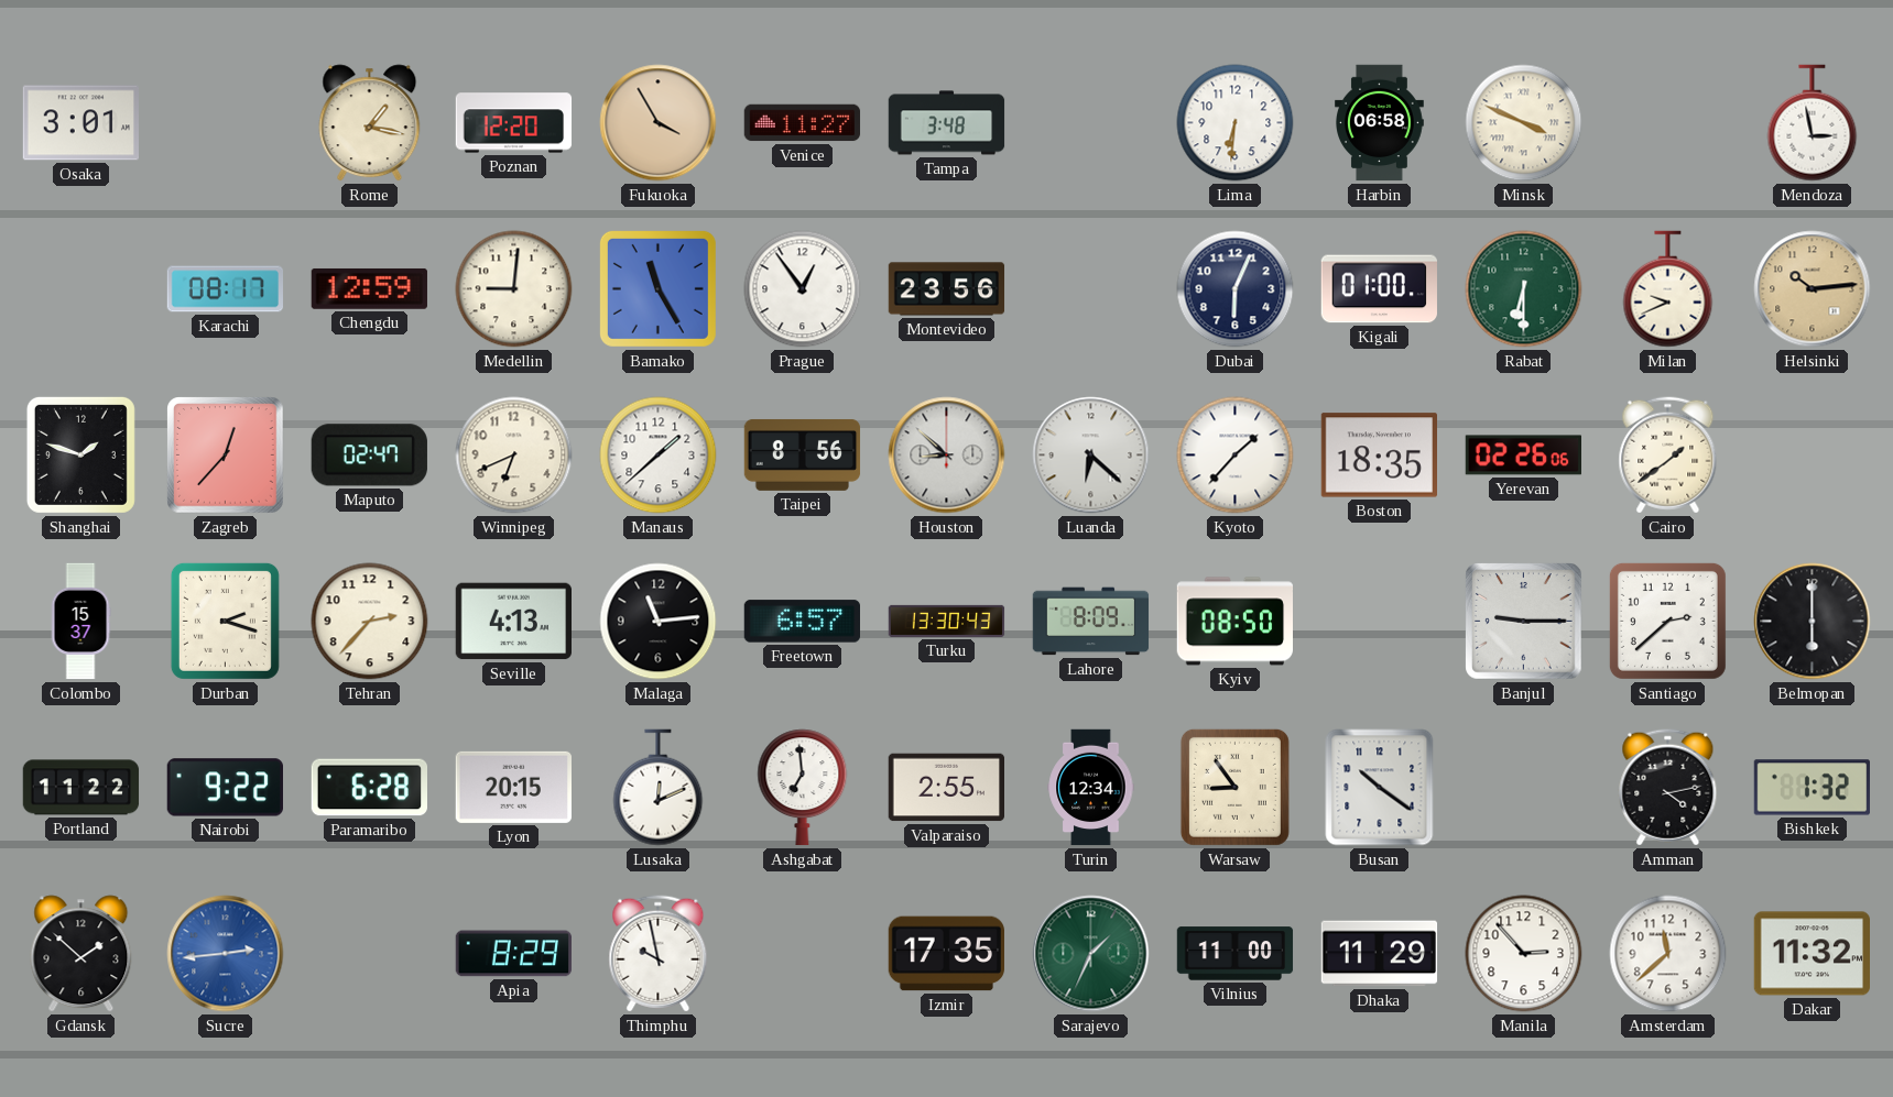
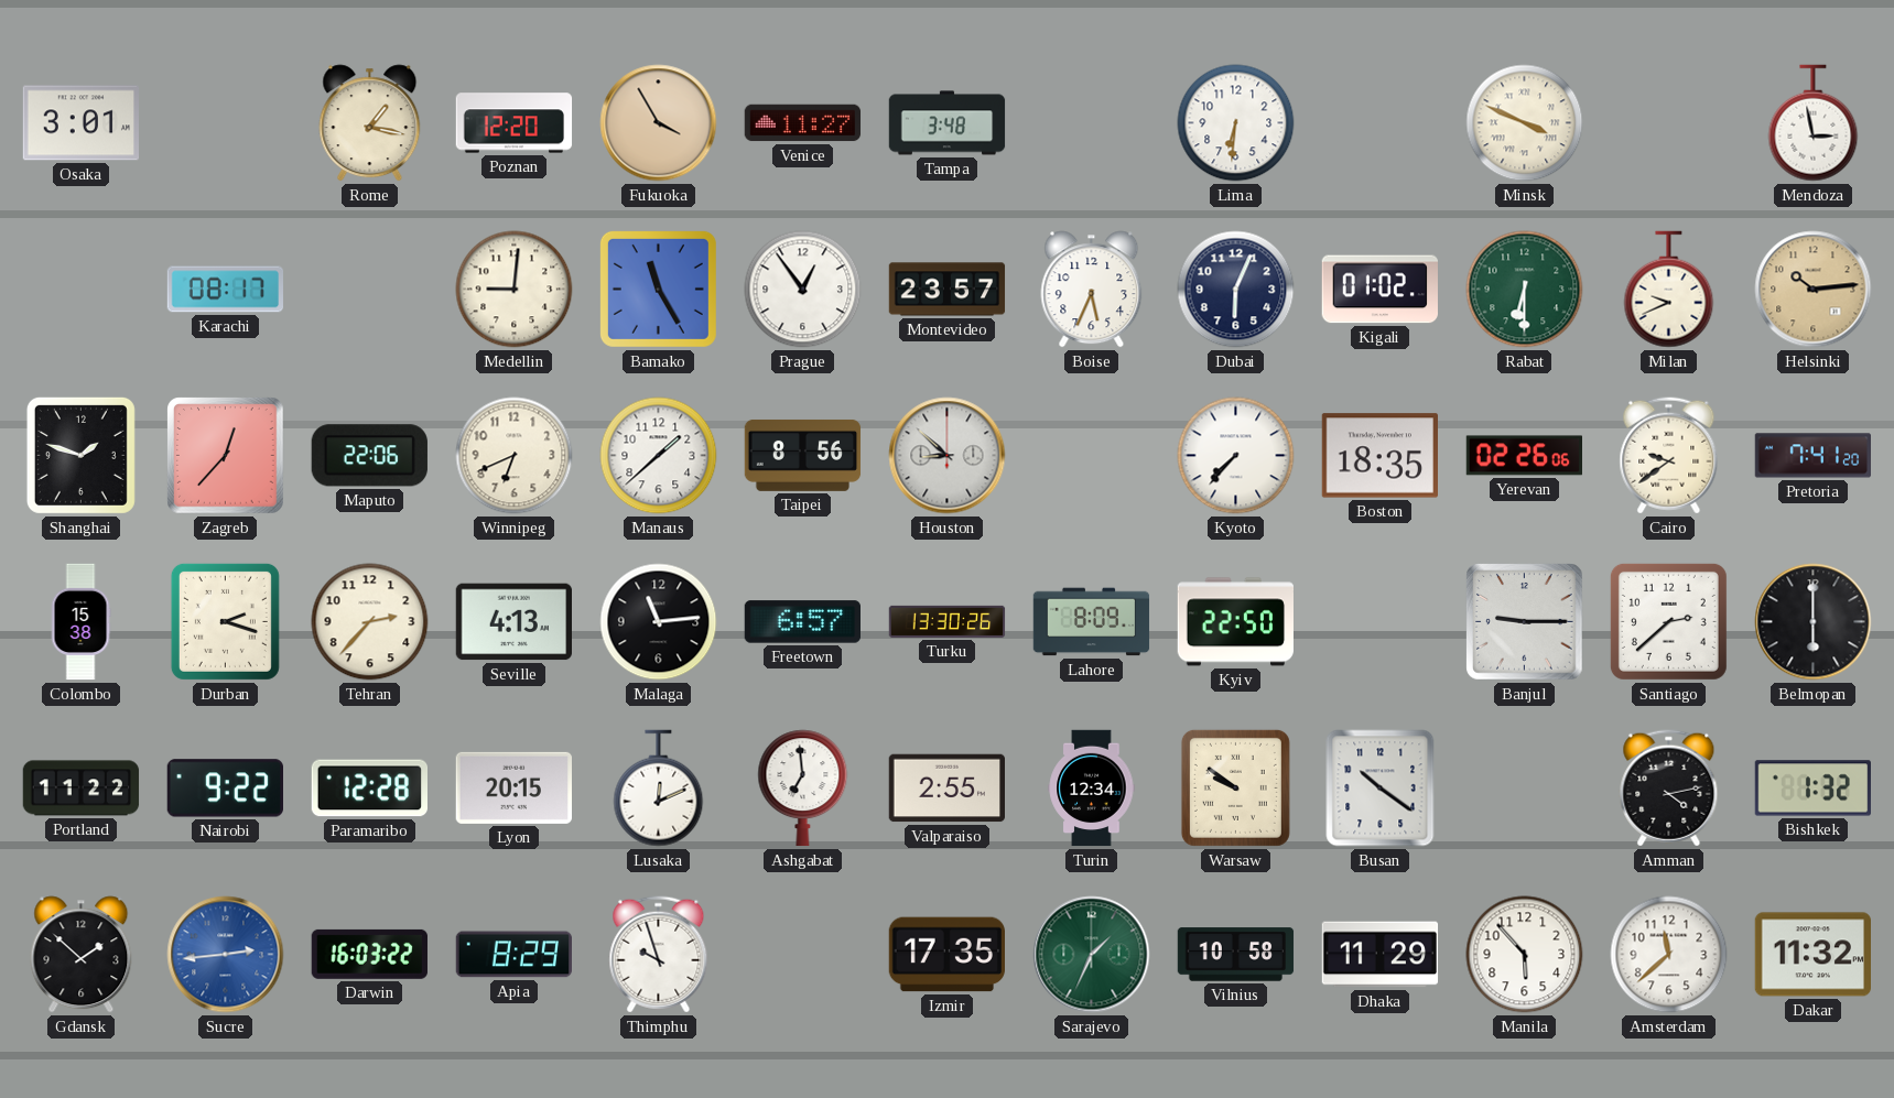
Harbin: 06:58 -> none (1380, 123)
Chengdu: 12:59 -> none (369, 288)
Montevideo: 23:56 -> 23:57 (948, 290)
Boise: none -> 5:34 (1092, 290)
Kigali: 01:00 -> 01:02 (1379, 290)
Maputo: 02:47 -> 22:06 (369, 456)
Luanda: 6:22 -> none (1091, 456)
Kyoto: 1:37 -> 7:37 (1236, 456)
Cairo: 1:39 -> 9:39 (1669, 456)
Pretoria: none -> 7:41 (1814, 456)
Colombo: 15:37 -> 15:38 (80, 622)
Turku: 13:30:43 -> 13:30:26 (948, 621)
Kyiv: 08:50 -> 22:50 (1235, 622)
Paramaribo: 6:28 -> 12:28 (369, 789)
Warsaw: 8:54 -> 9:51 (1235, 787)
Darwin: none -> 16:03 (369, 954)
Thimphu: 9:58 -> 9:57 (659, 955)
Vilnius: 11:00 -> 10:58 (1236, 955)
Manila: 2:53 -> 5:53 (1525, 955)
